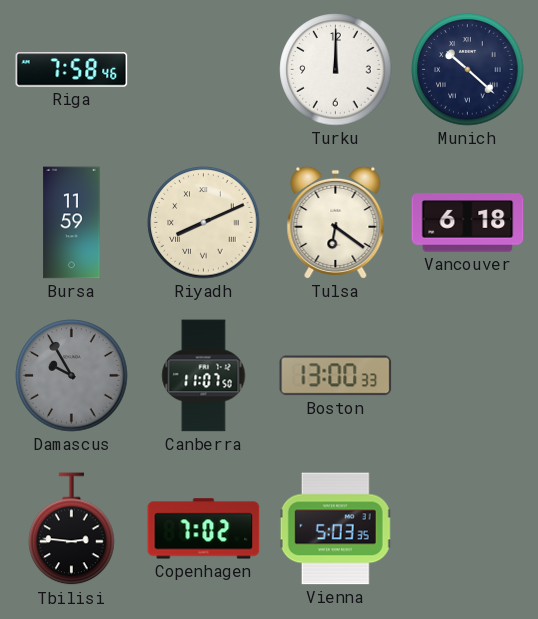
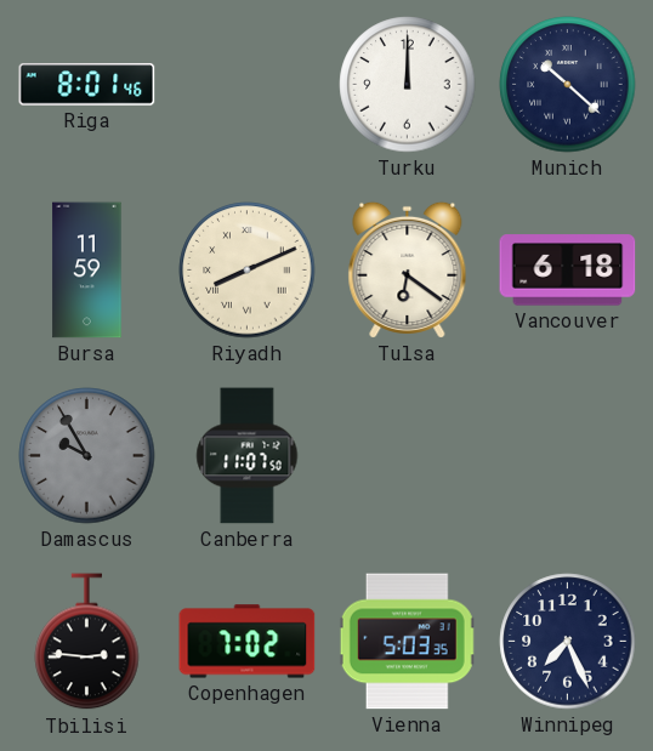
Riga: 7:58 -> 8:01 (87, 85)
Boston: 13:00 -> none (336, 376)
Winnipeg: none -> 7:26 (568, 642)
